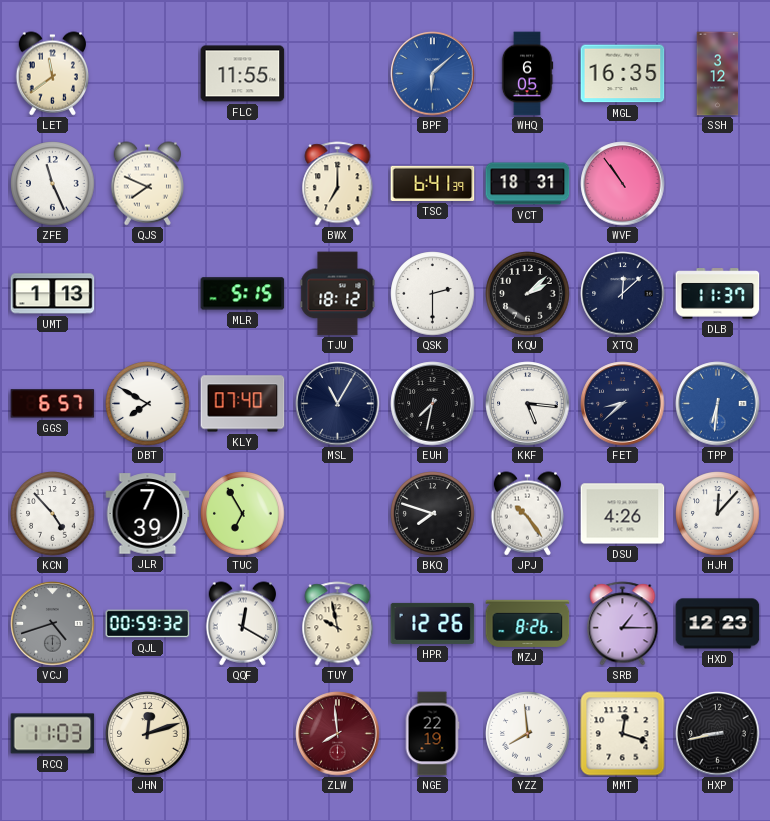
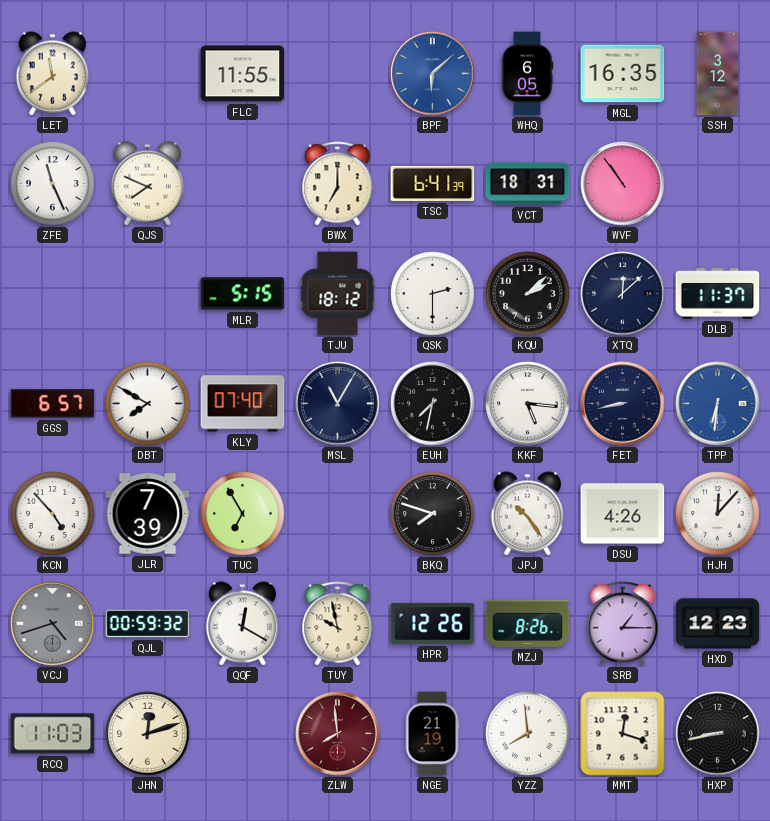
UMT: 1:13 -> none (53, 294)
FET: 8:38 -> 8:43 (623, 404)
NGE: 22:19 -> 21:19 (432, 734)
